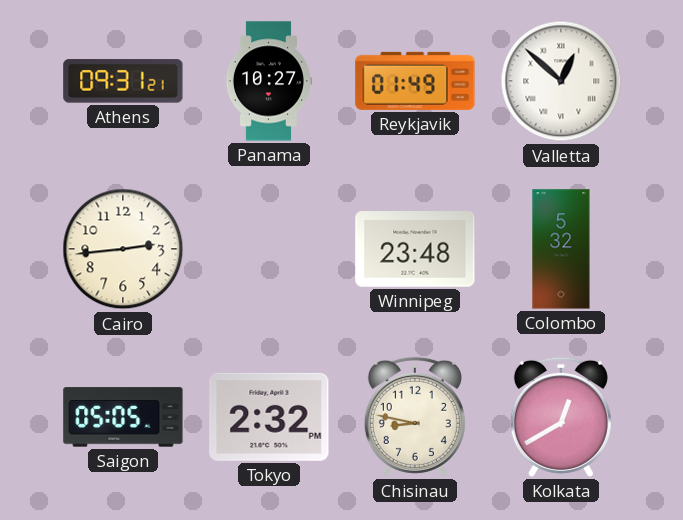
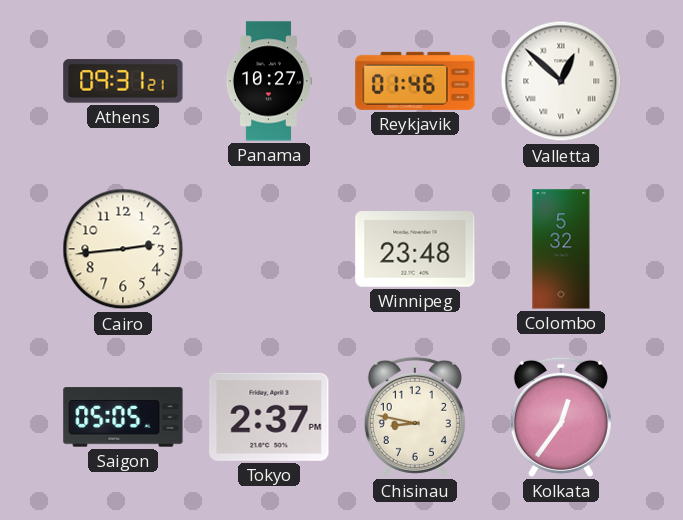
Reykjavik: 01:49 -> 01:46 (415, 81)
Tokyo: 2:32 -> 2:37 (269, 417)
Kolkata: 12:40 -> 12:36 (561, 417)
